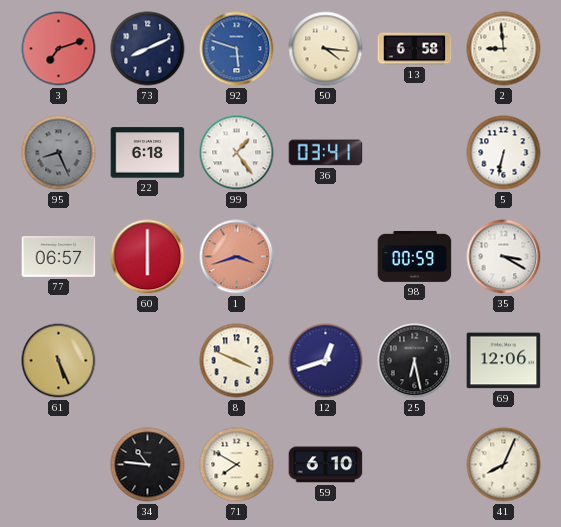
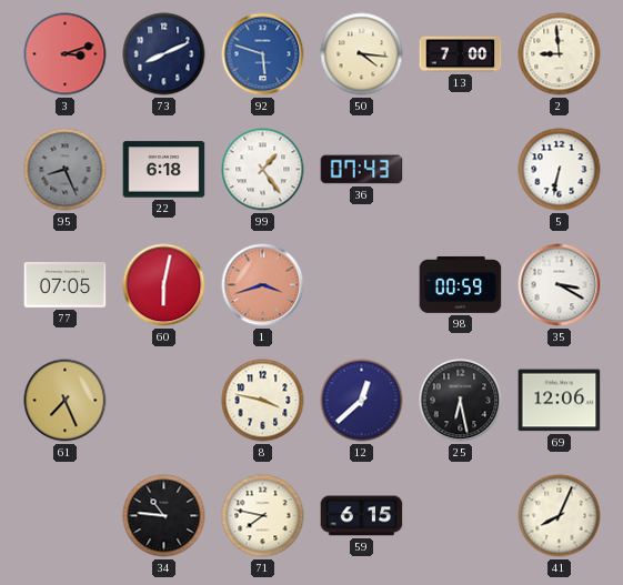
3: 7:12 -> 3:12 (66, 54)
13: 6:58 -> 7:00 (461, 54)
36: 03:41 -> 07:43 (362, 170)
77: 06:57 -> 07:05 (66, 285)
60: 6:00 -> 6:02 (164, 285)
61: 5:26 -> 7:26 (66, 401)
8: 3:49 -> 3:47 (263, 401)
12: 12:42 -> 12:38 (362, 401)
71: 7:50 -> 7:47 (263, 516)
59: 6:10 -> 6:15 (362, 516)
